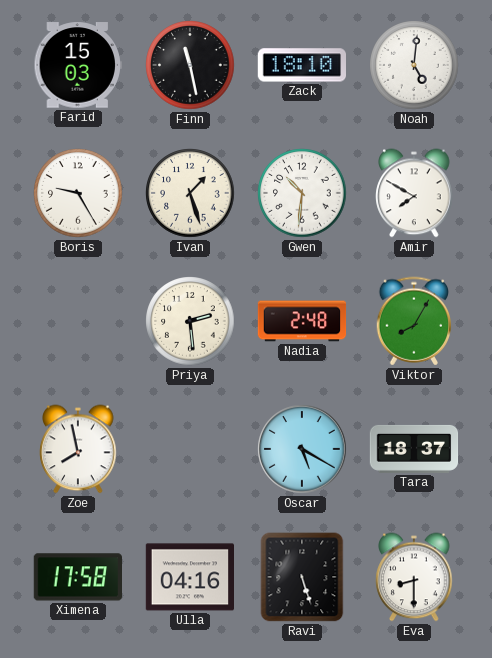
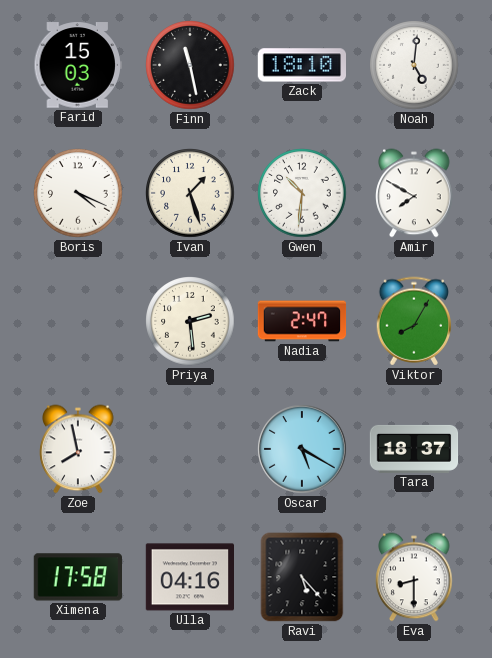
Boris: 9:25 -> 4:19 (78, 193)
Nadia: 2:48 -> 2:47 (302, 321)
Ravi: 5:27 -> 5:23 (302, 577)
